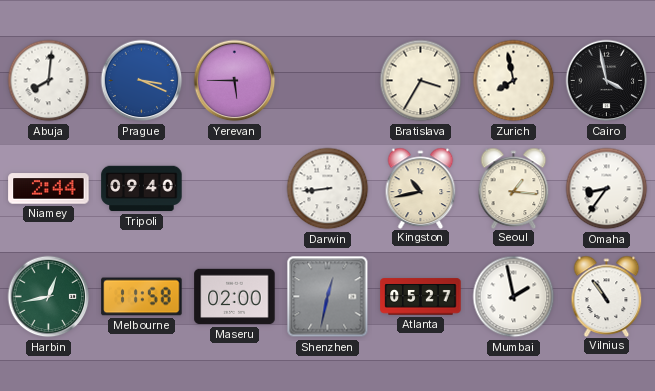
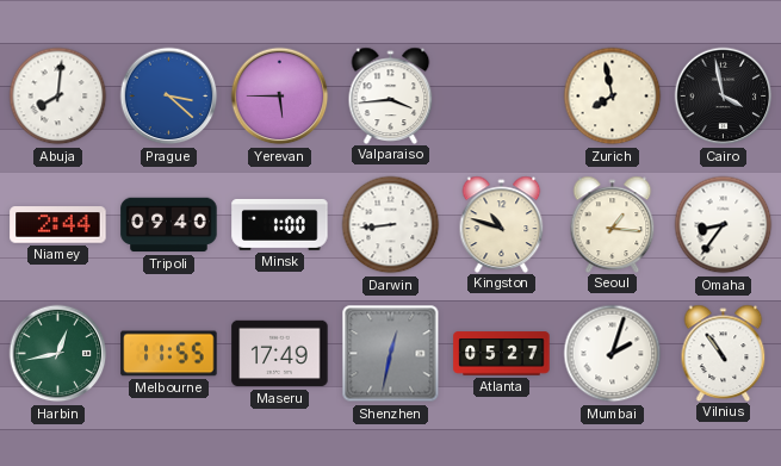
Prague: 3:19 -> 3:22 (169, 97)
Valparaiso: none -> 3:44 (391, 95)
Bratislava: 3:35 -> none (421, 81)
Minsk: none -> 1:00 (280, 224)
Kingston: 10:43 -> 10:48 (502, 224)
Melbourne: 11:58 -> 11:55 (169, 354)
Maseru: 02:00 -> 17:49 (280, 354)
Mumbai: 1:58 -> 2:03 (613, 354)
